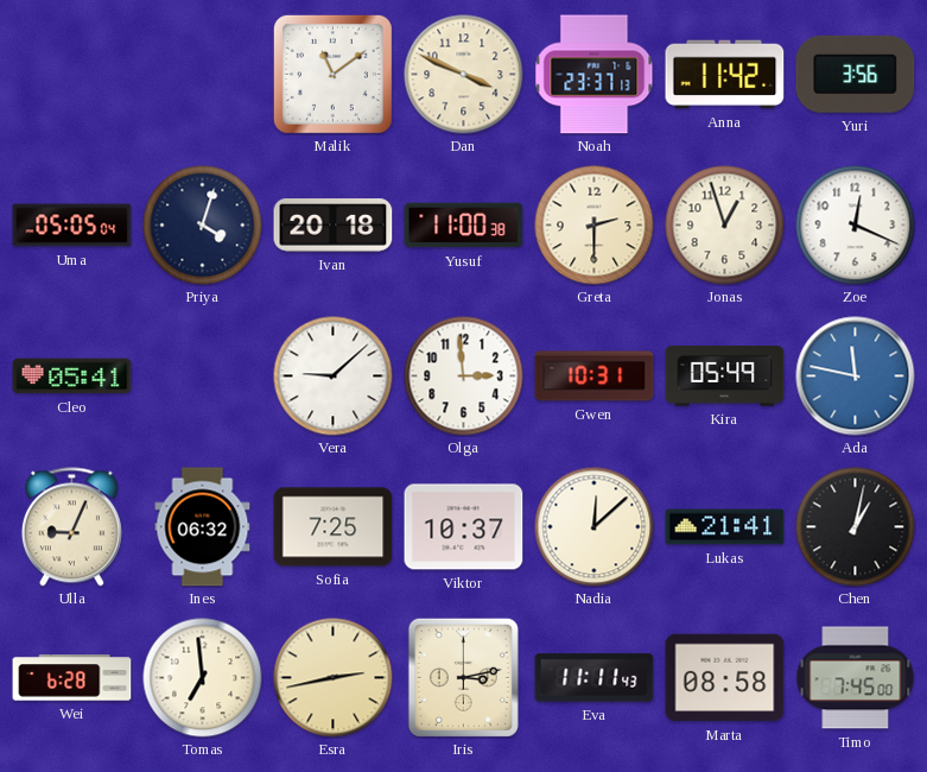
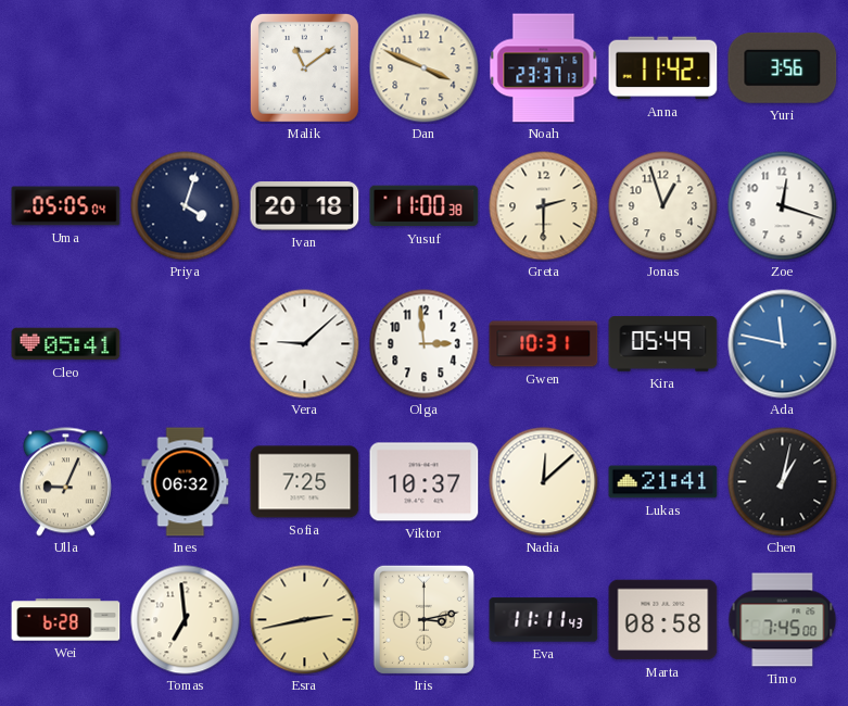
Zoe: 12:19 -> 12:18 (783, 206)
